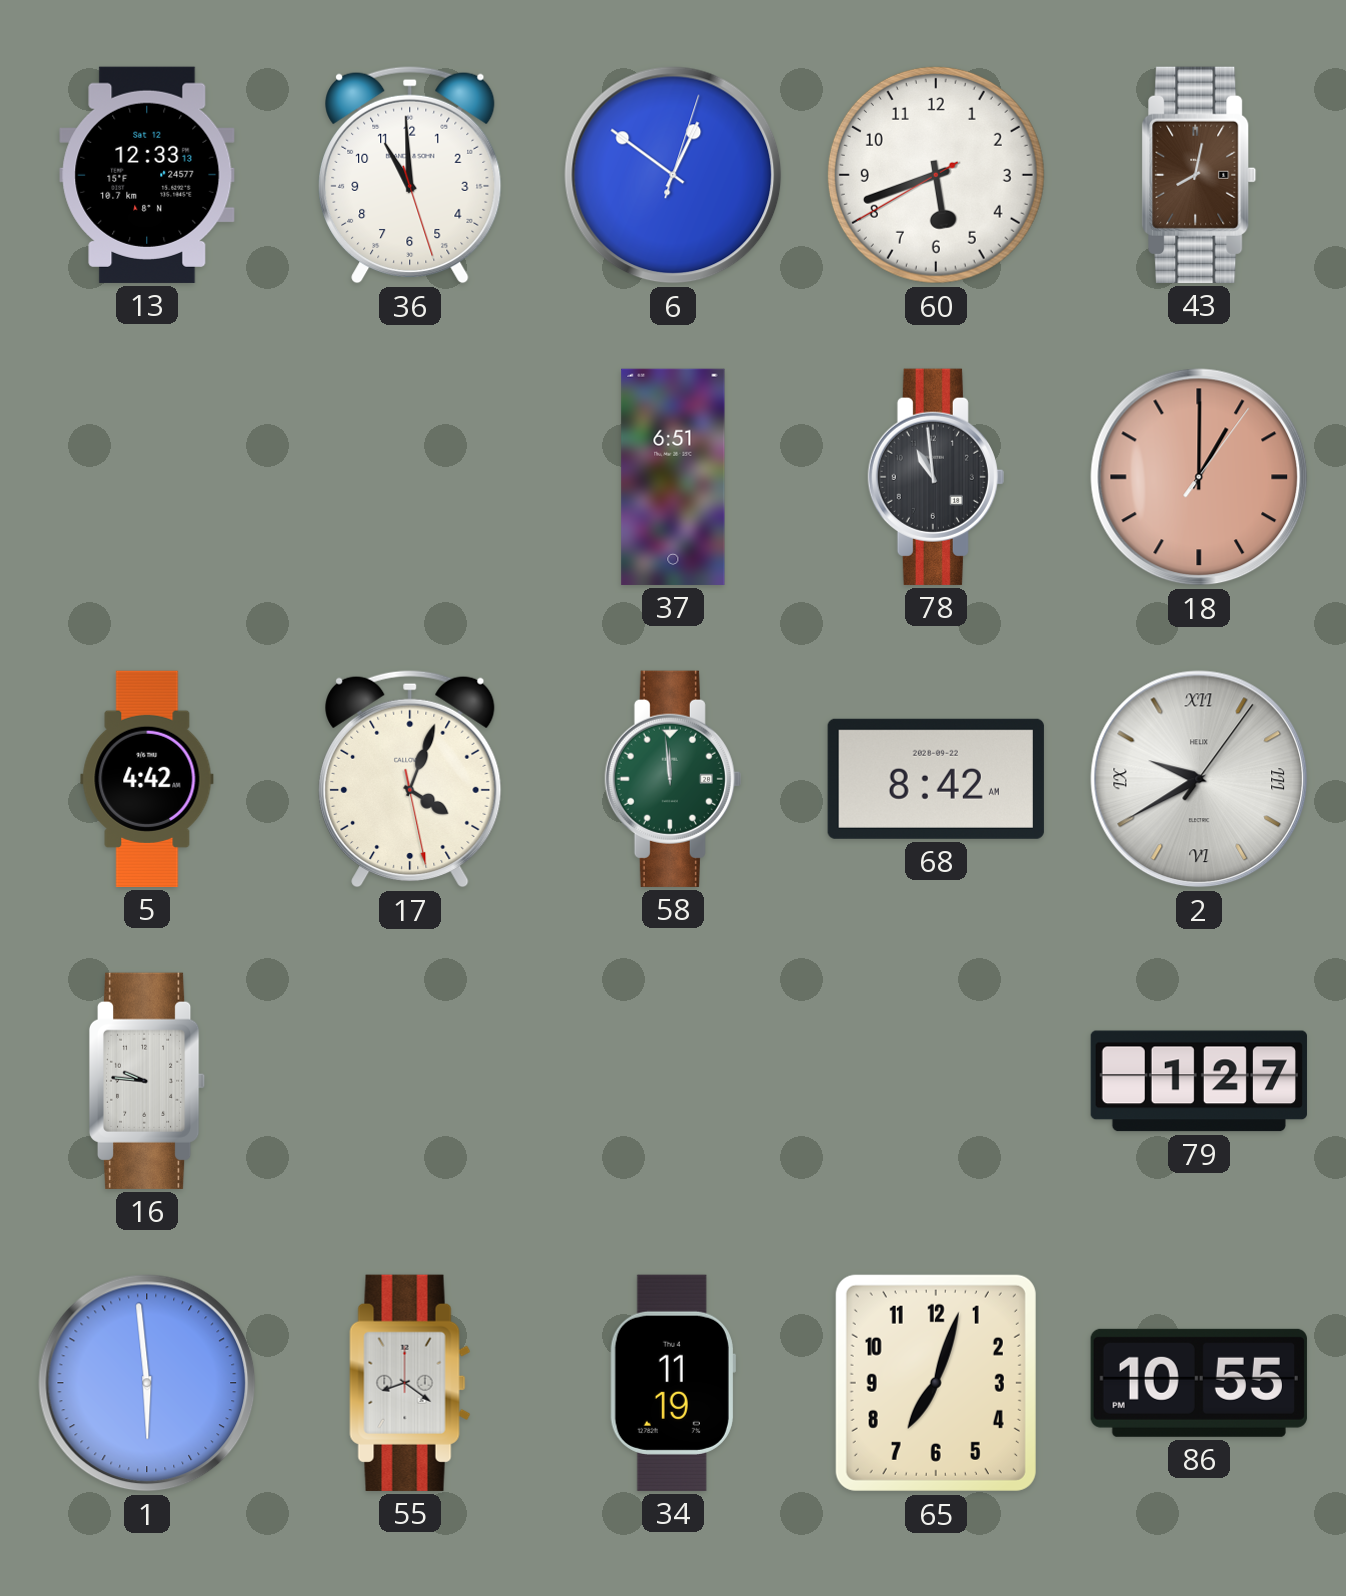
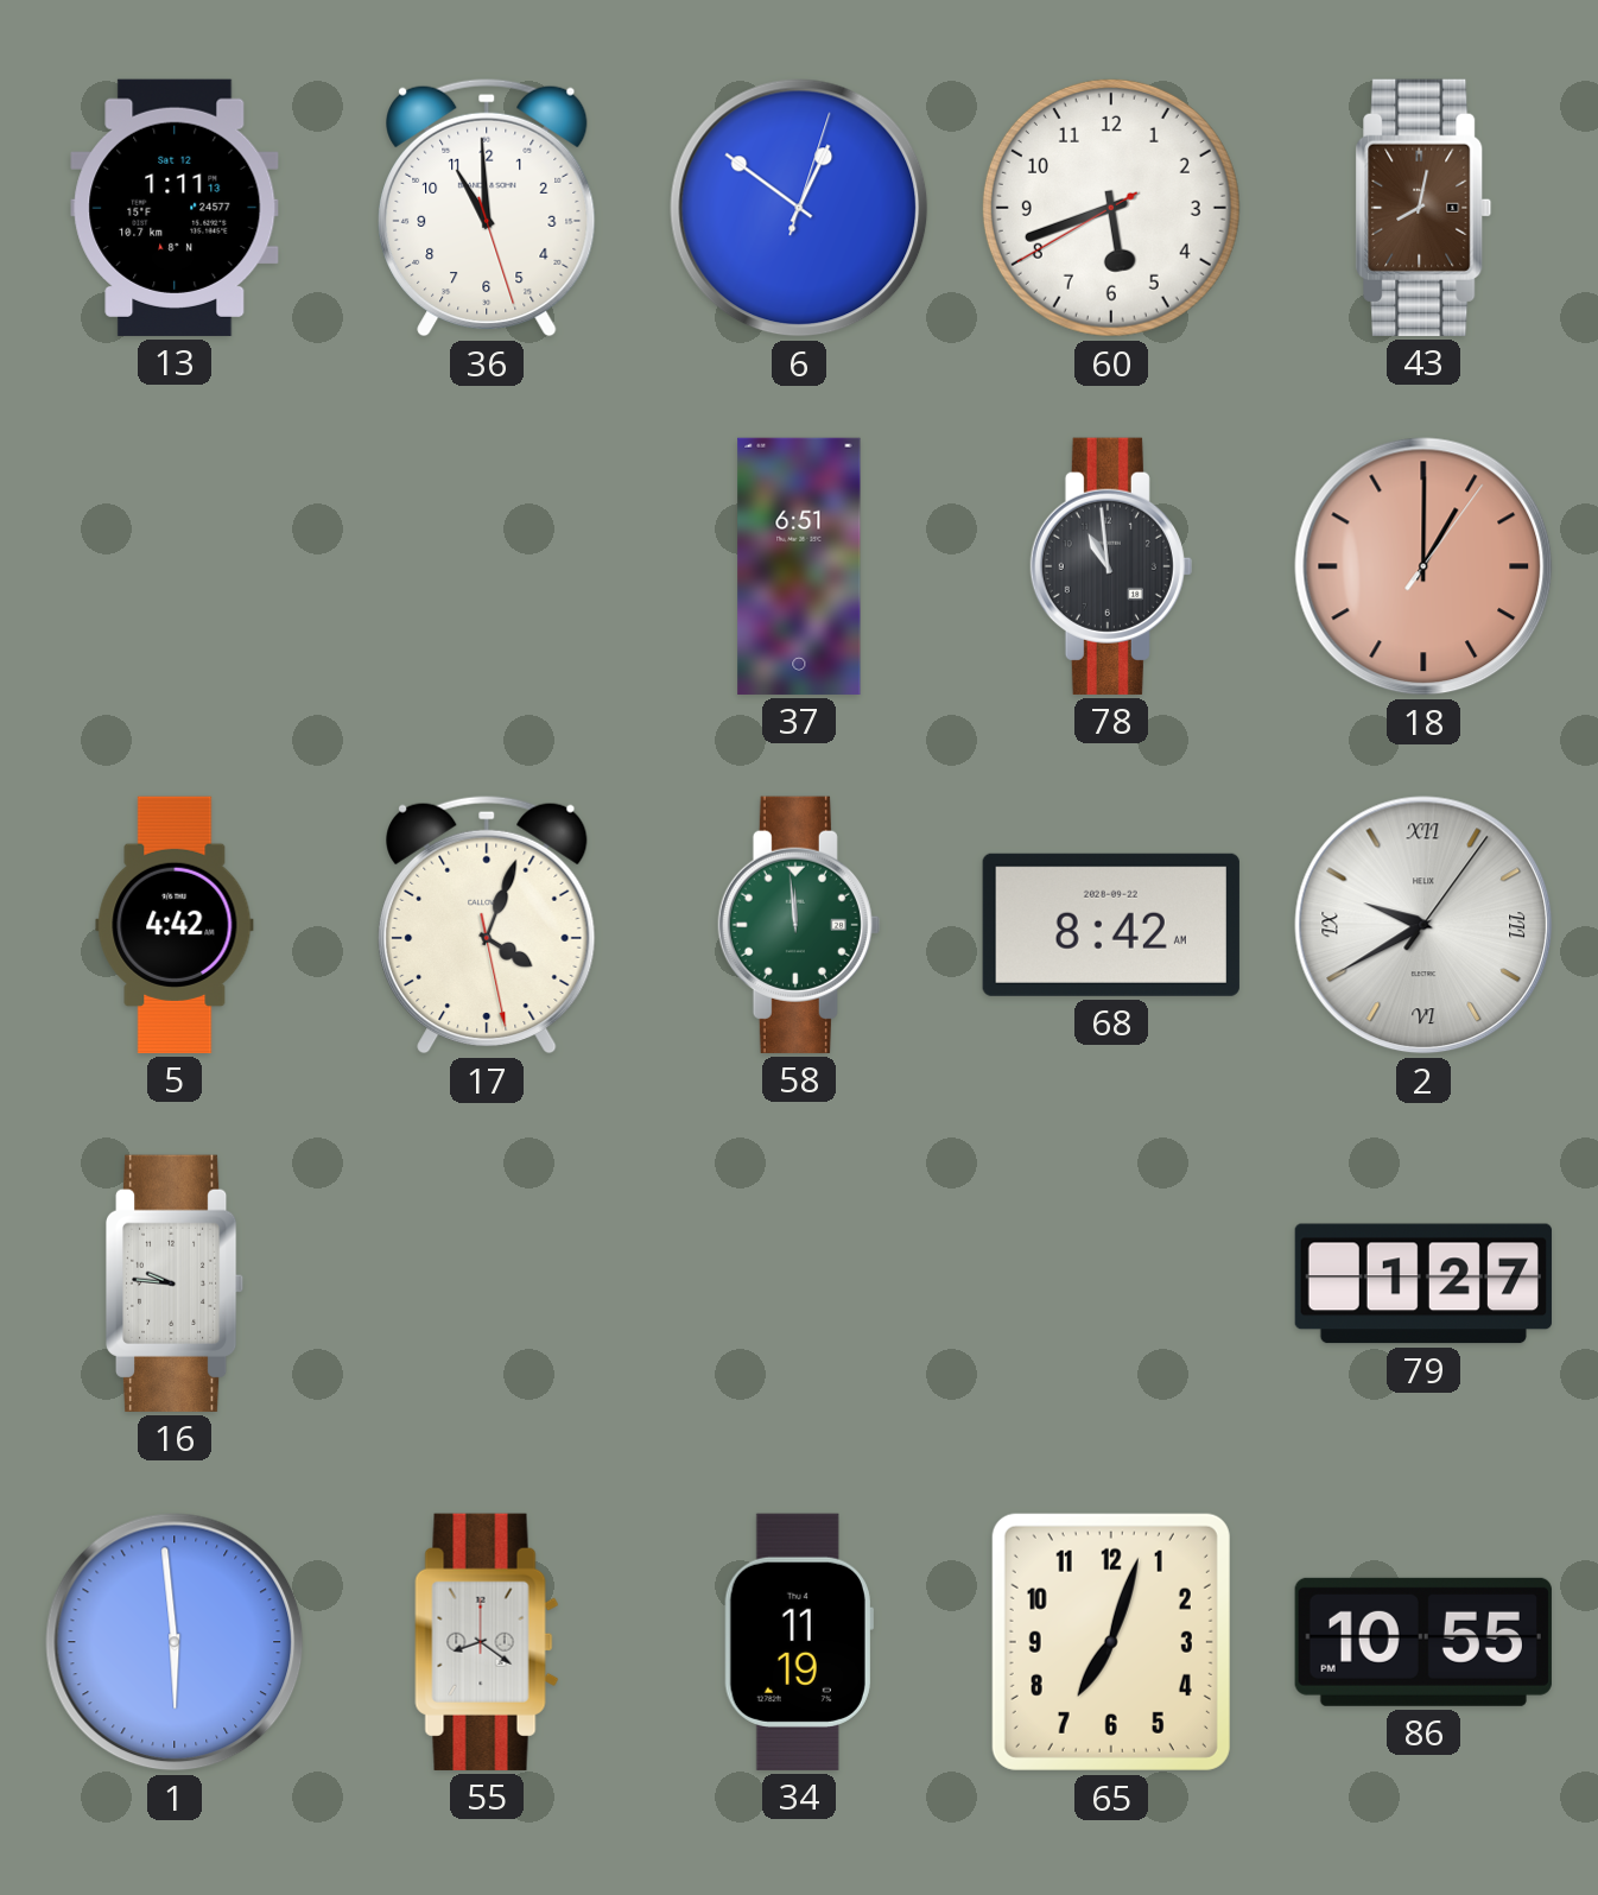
13: 12:33 -> 1:11 (175, 208)
